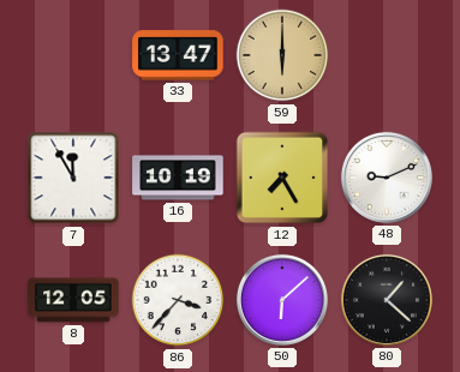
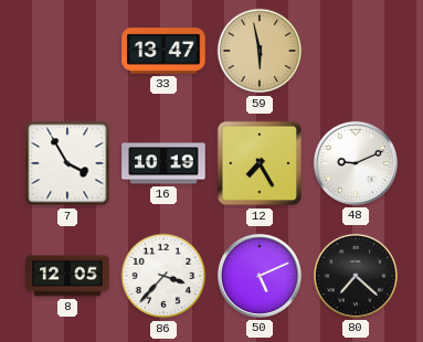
59: 6:00 -> 5:58 (260, 51)
7: 11:55 -> 3:55 (67, 163)
50: 6:08 -> 5:11 (260, 276)
80: 1:22 -> 7:22 (356, 276)
